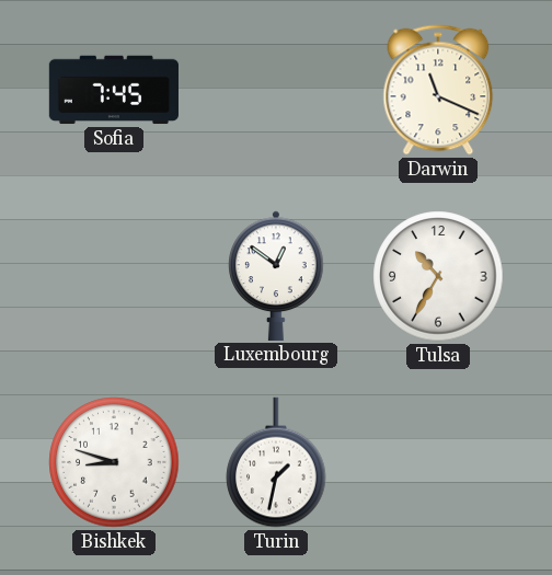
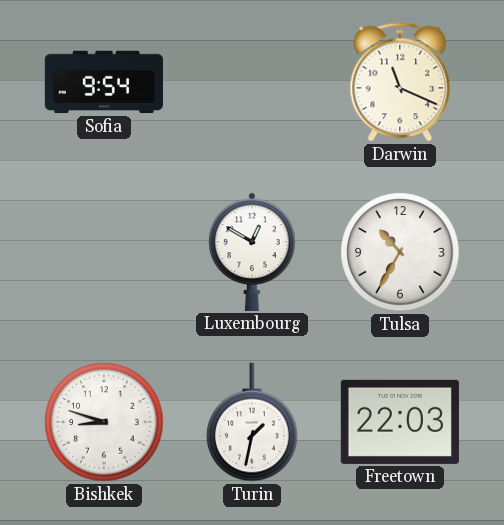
Sofia: 7:45 -> 9:54 (104, 82)
Luxembourg: 12:51 -> 12:50 (252, 252)
Freetown: none -> 22:03 (400, 422)
